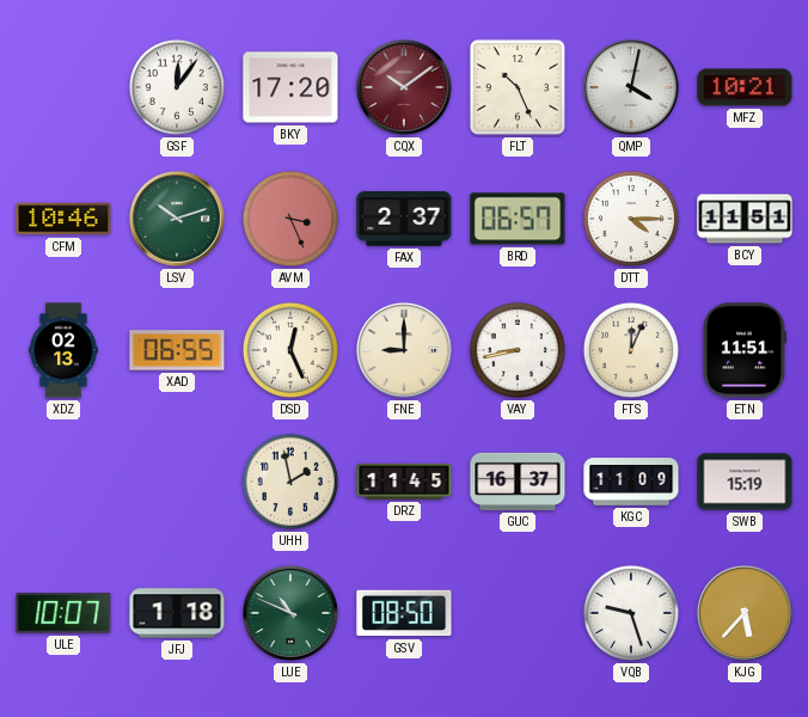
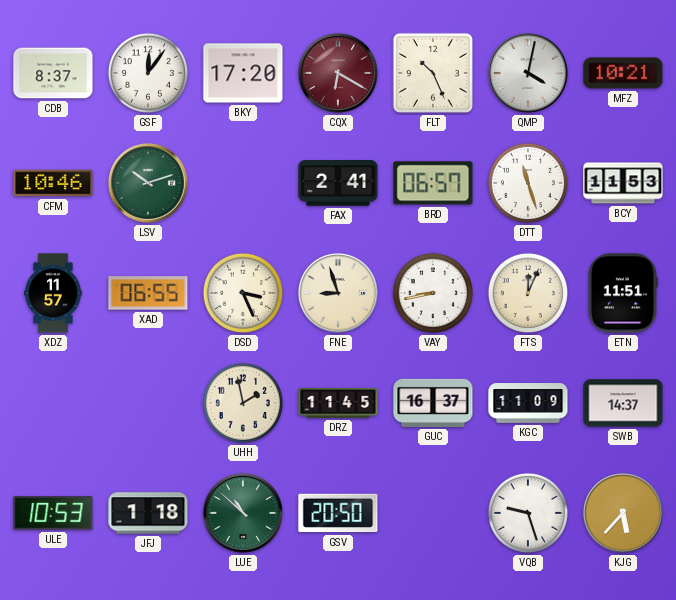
CDB: none -> 8:37 (53, 73)
CQX: 10:09 -> 6:20 (338, 73)
AVM: 3:26 -> none (290, 219)
FAX: 2:37 -> 2:41 (338, 183)
DTT: 4:15 -> 11:27 (528, 183)
BCY: 11:51 -> 11:53 (623, 183)
XDZ: 02:13 -> 11:57 (53, 293)
DSD: 12:26 -> 3:26 (243, 293)
FNE: 9:00 -> 8:57 (338, 293)
SWB: 15:19 -> 14:37 (623, 403)
ULE: 10:07 -> 10:53 (53, 513)
LUE: 10:49 -> 10:52 (243, 513)
GSV: 08:50 -> 20:50 (338, 513)
